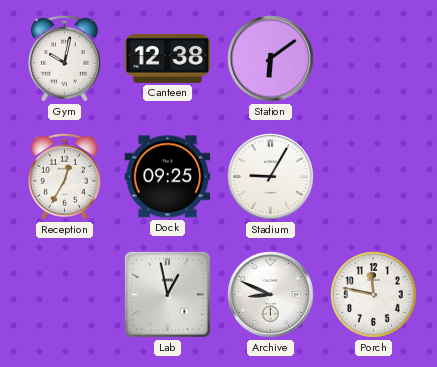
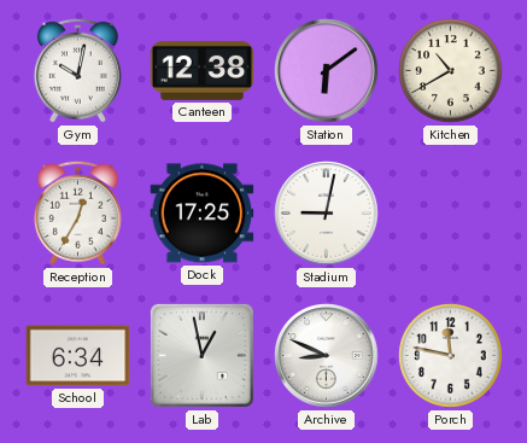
Kitchen: none -> 10:40 (451, 71)
Dock: 09:25 -> 17:25 (203, 214)
Stadium: 9:05 -> 9:02 (327, 214)
School: none -> 6:34 (78, 356)
